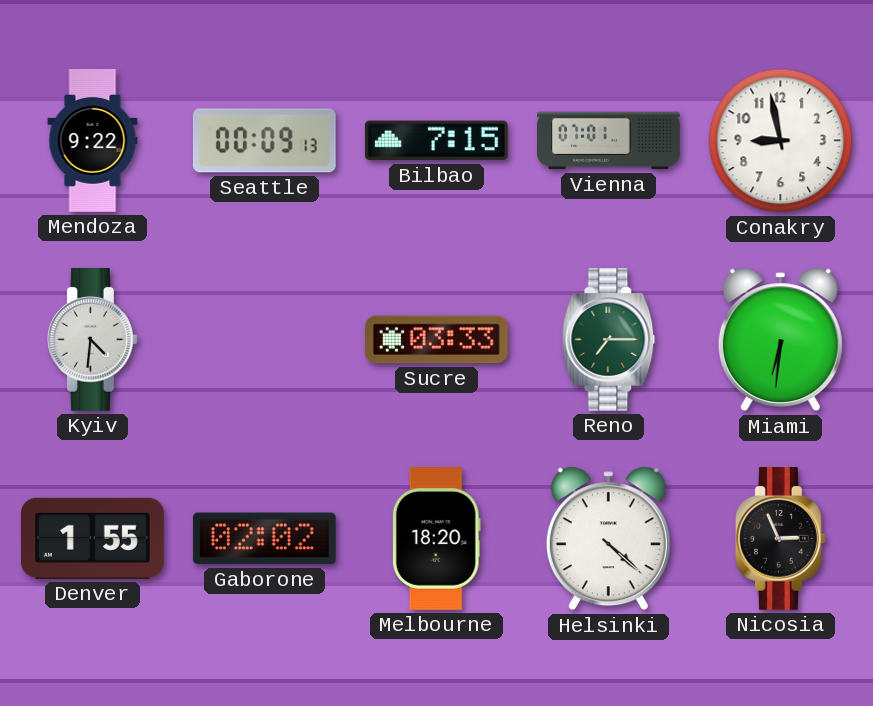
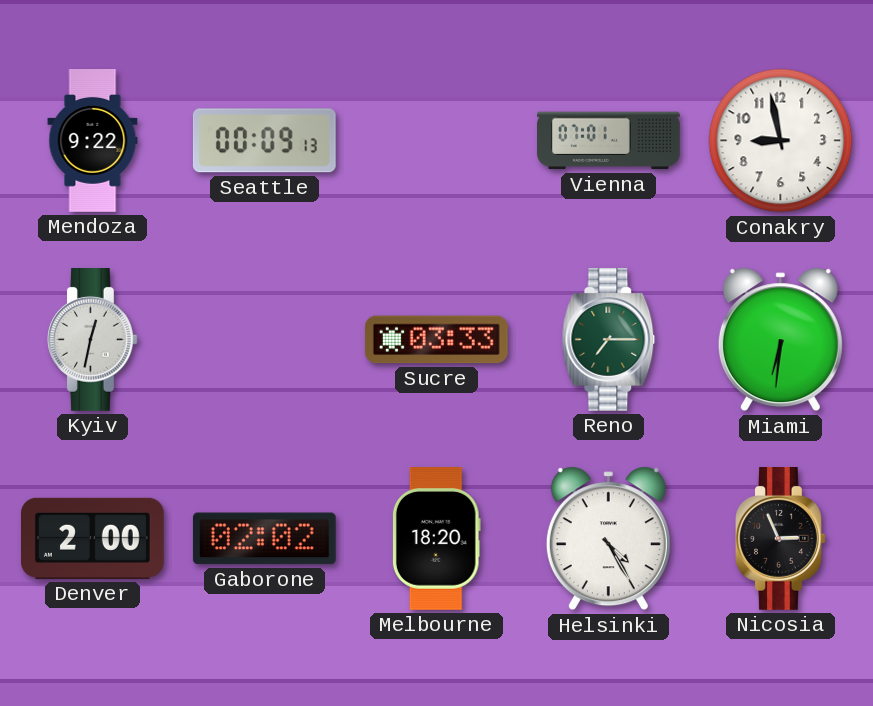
Bilbao: 7:15 -> none (436, 141)
Kyiv: 4:31 -> 12:32 (93, 340)
Denver: 1:55 -> 2:00 (93, 538)
Helsinki: 4:22 -> 4:25 (608, 539)
